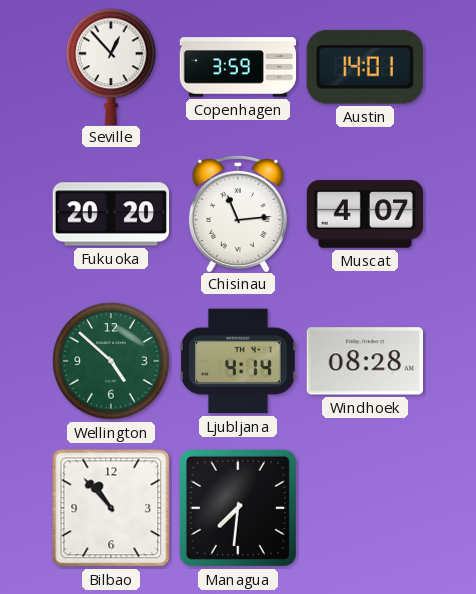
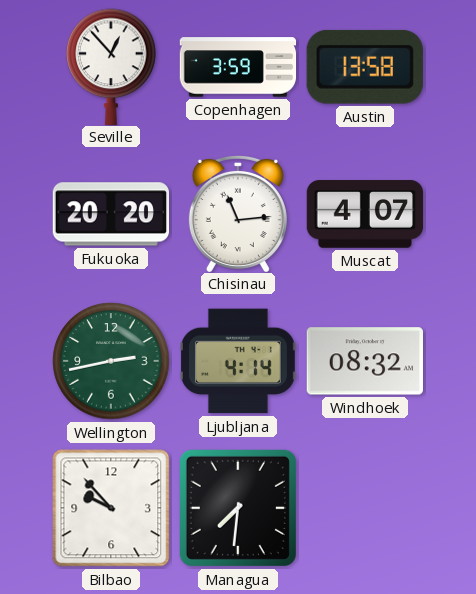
Austin: 14:01 -> 13:58 (365, 67)
Wellington: 4:52 -> 2:43 (111, 361)
Windhoek: 08:28 -> 08:32 (364, 361)
Bilbao: 10:53 -> 9:53 (111, 508)
